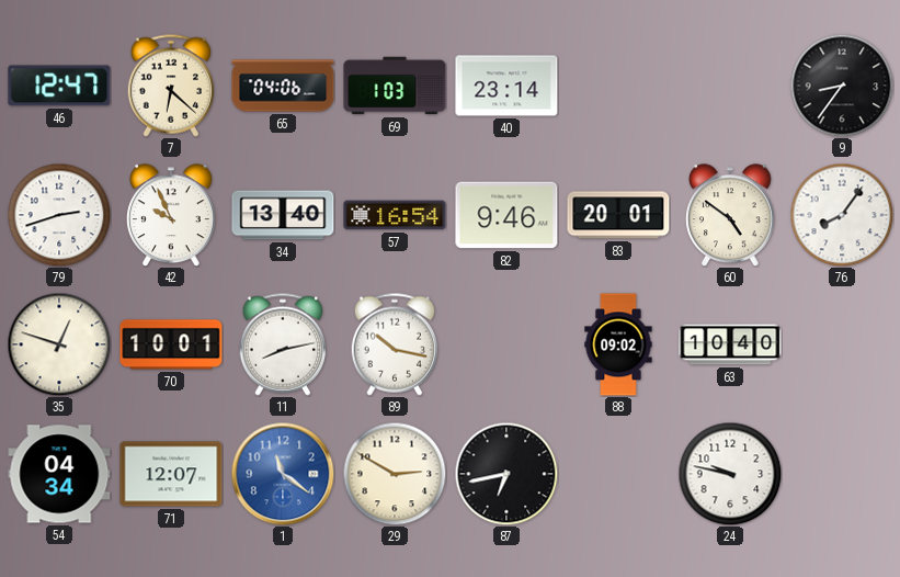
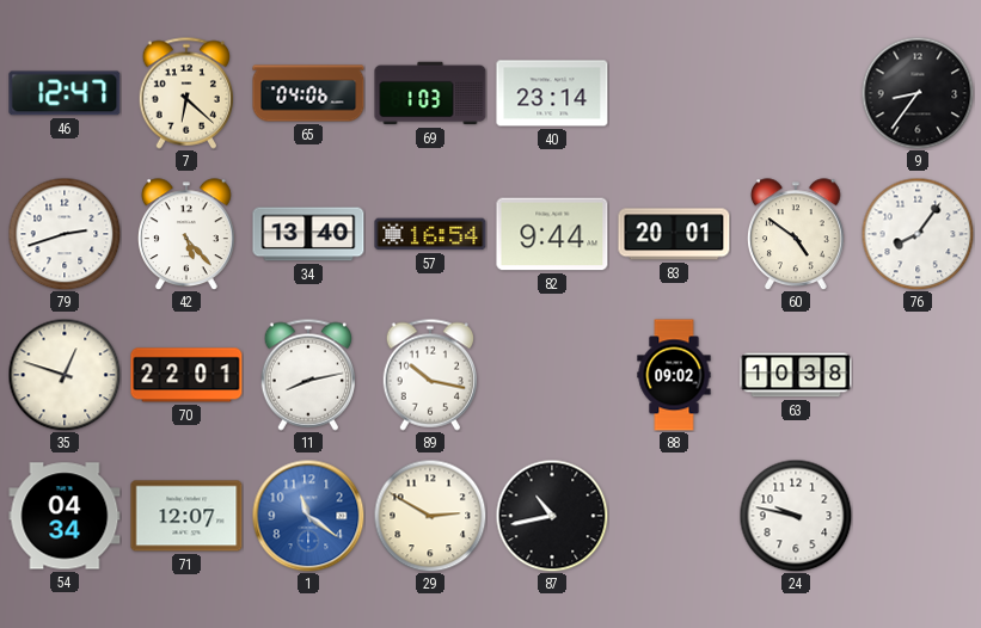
42: 9:56 -> 5:23 (188, 234)
82: 9:46 -> 9:44 (552, 234)
70: 10:01 -> 22:01 (186, 375)
63: 10:40 -> 10:38 (796, 375)
87: 6:43 -> 10:43 (552, 516)
